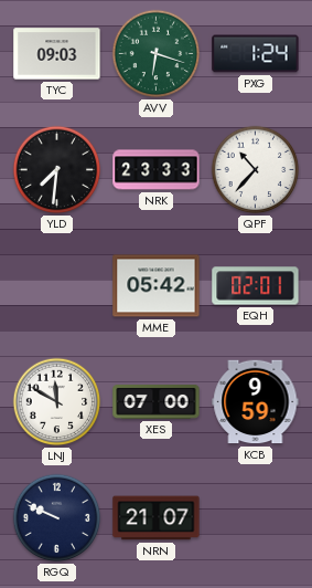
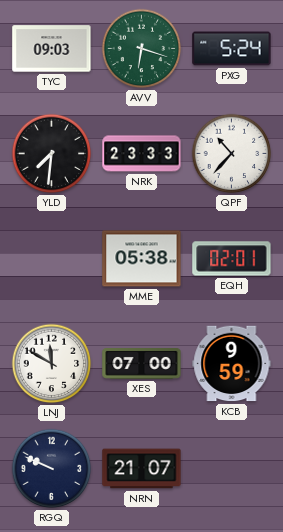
PXG: 1:24 -> 5:24 (232, 49)
MME: 05:42 -> 05:38 (142, 259)
